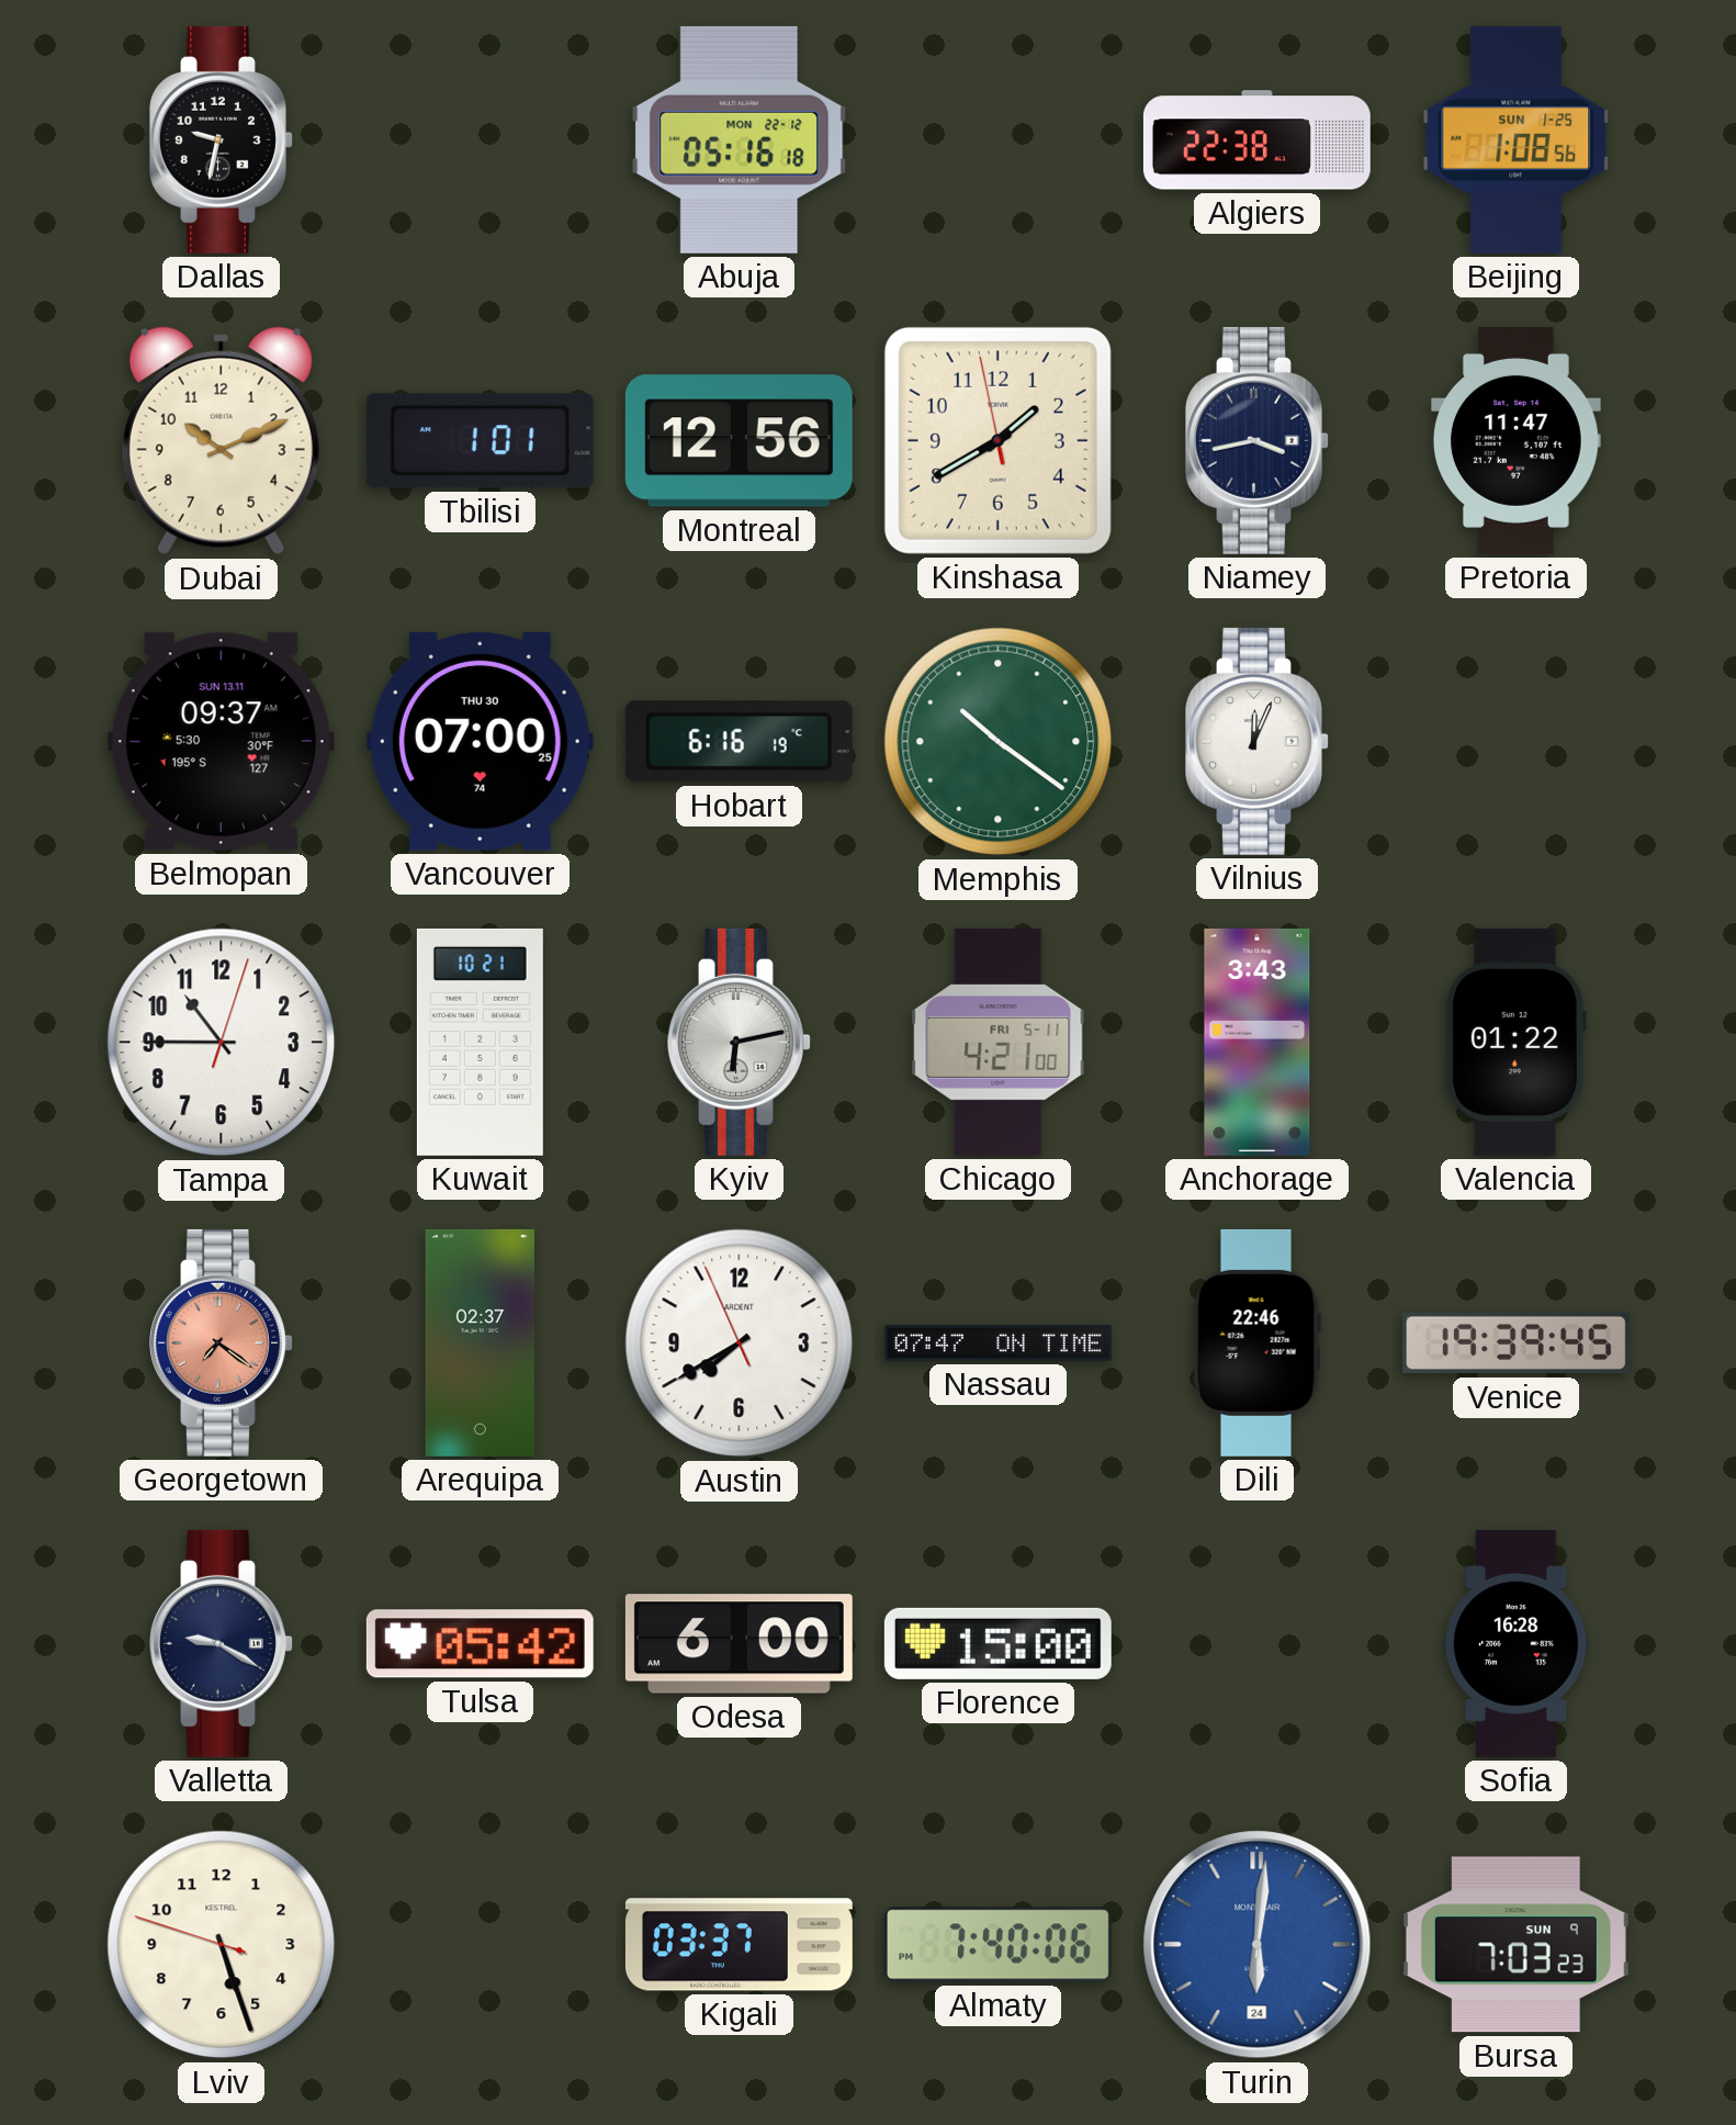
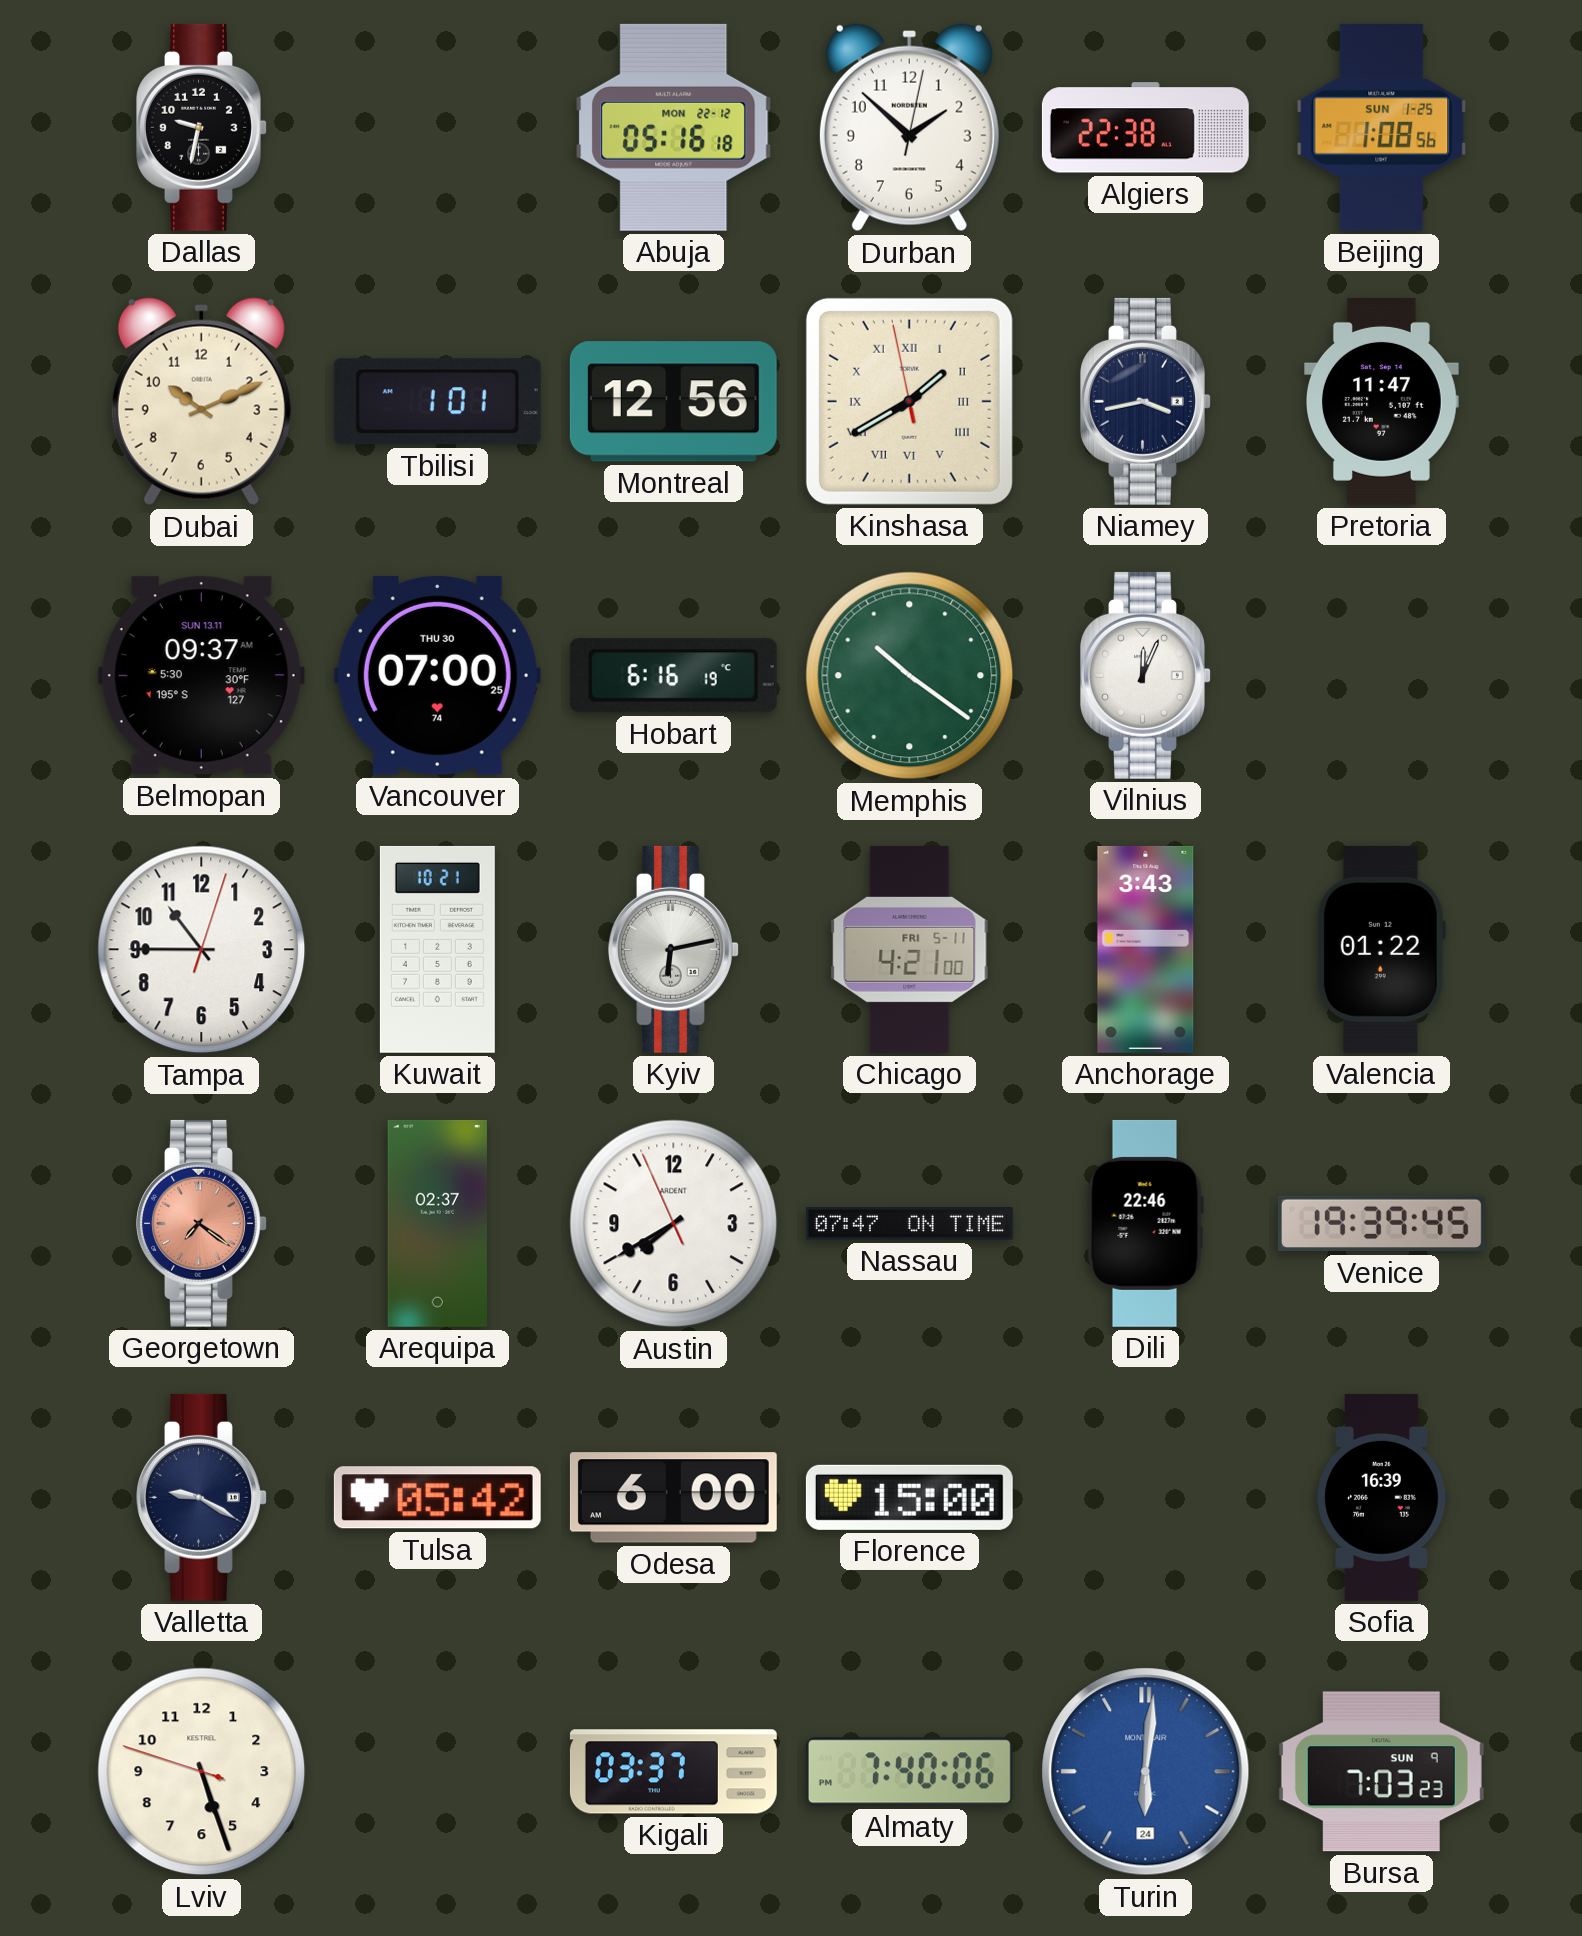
Durban: none -> 1:52 (909, 128)
Kinshasa numerals: Arabic -> Roman (909, 401)
Sofia: 16:28 -> 16:39 (1382, 1497)
